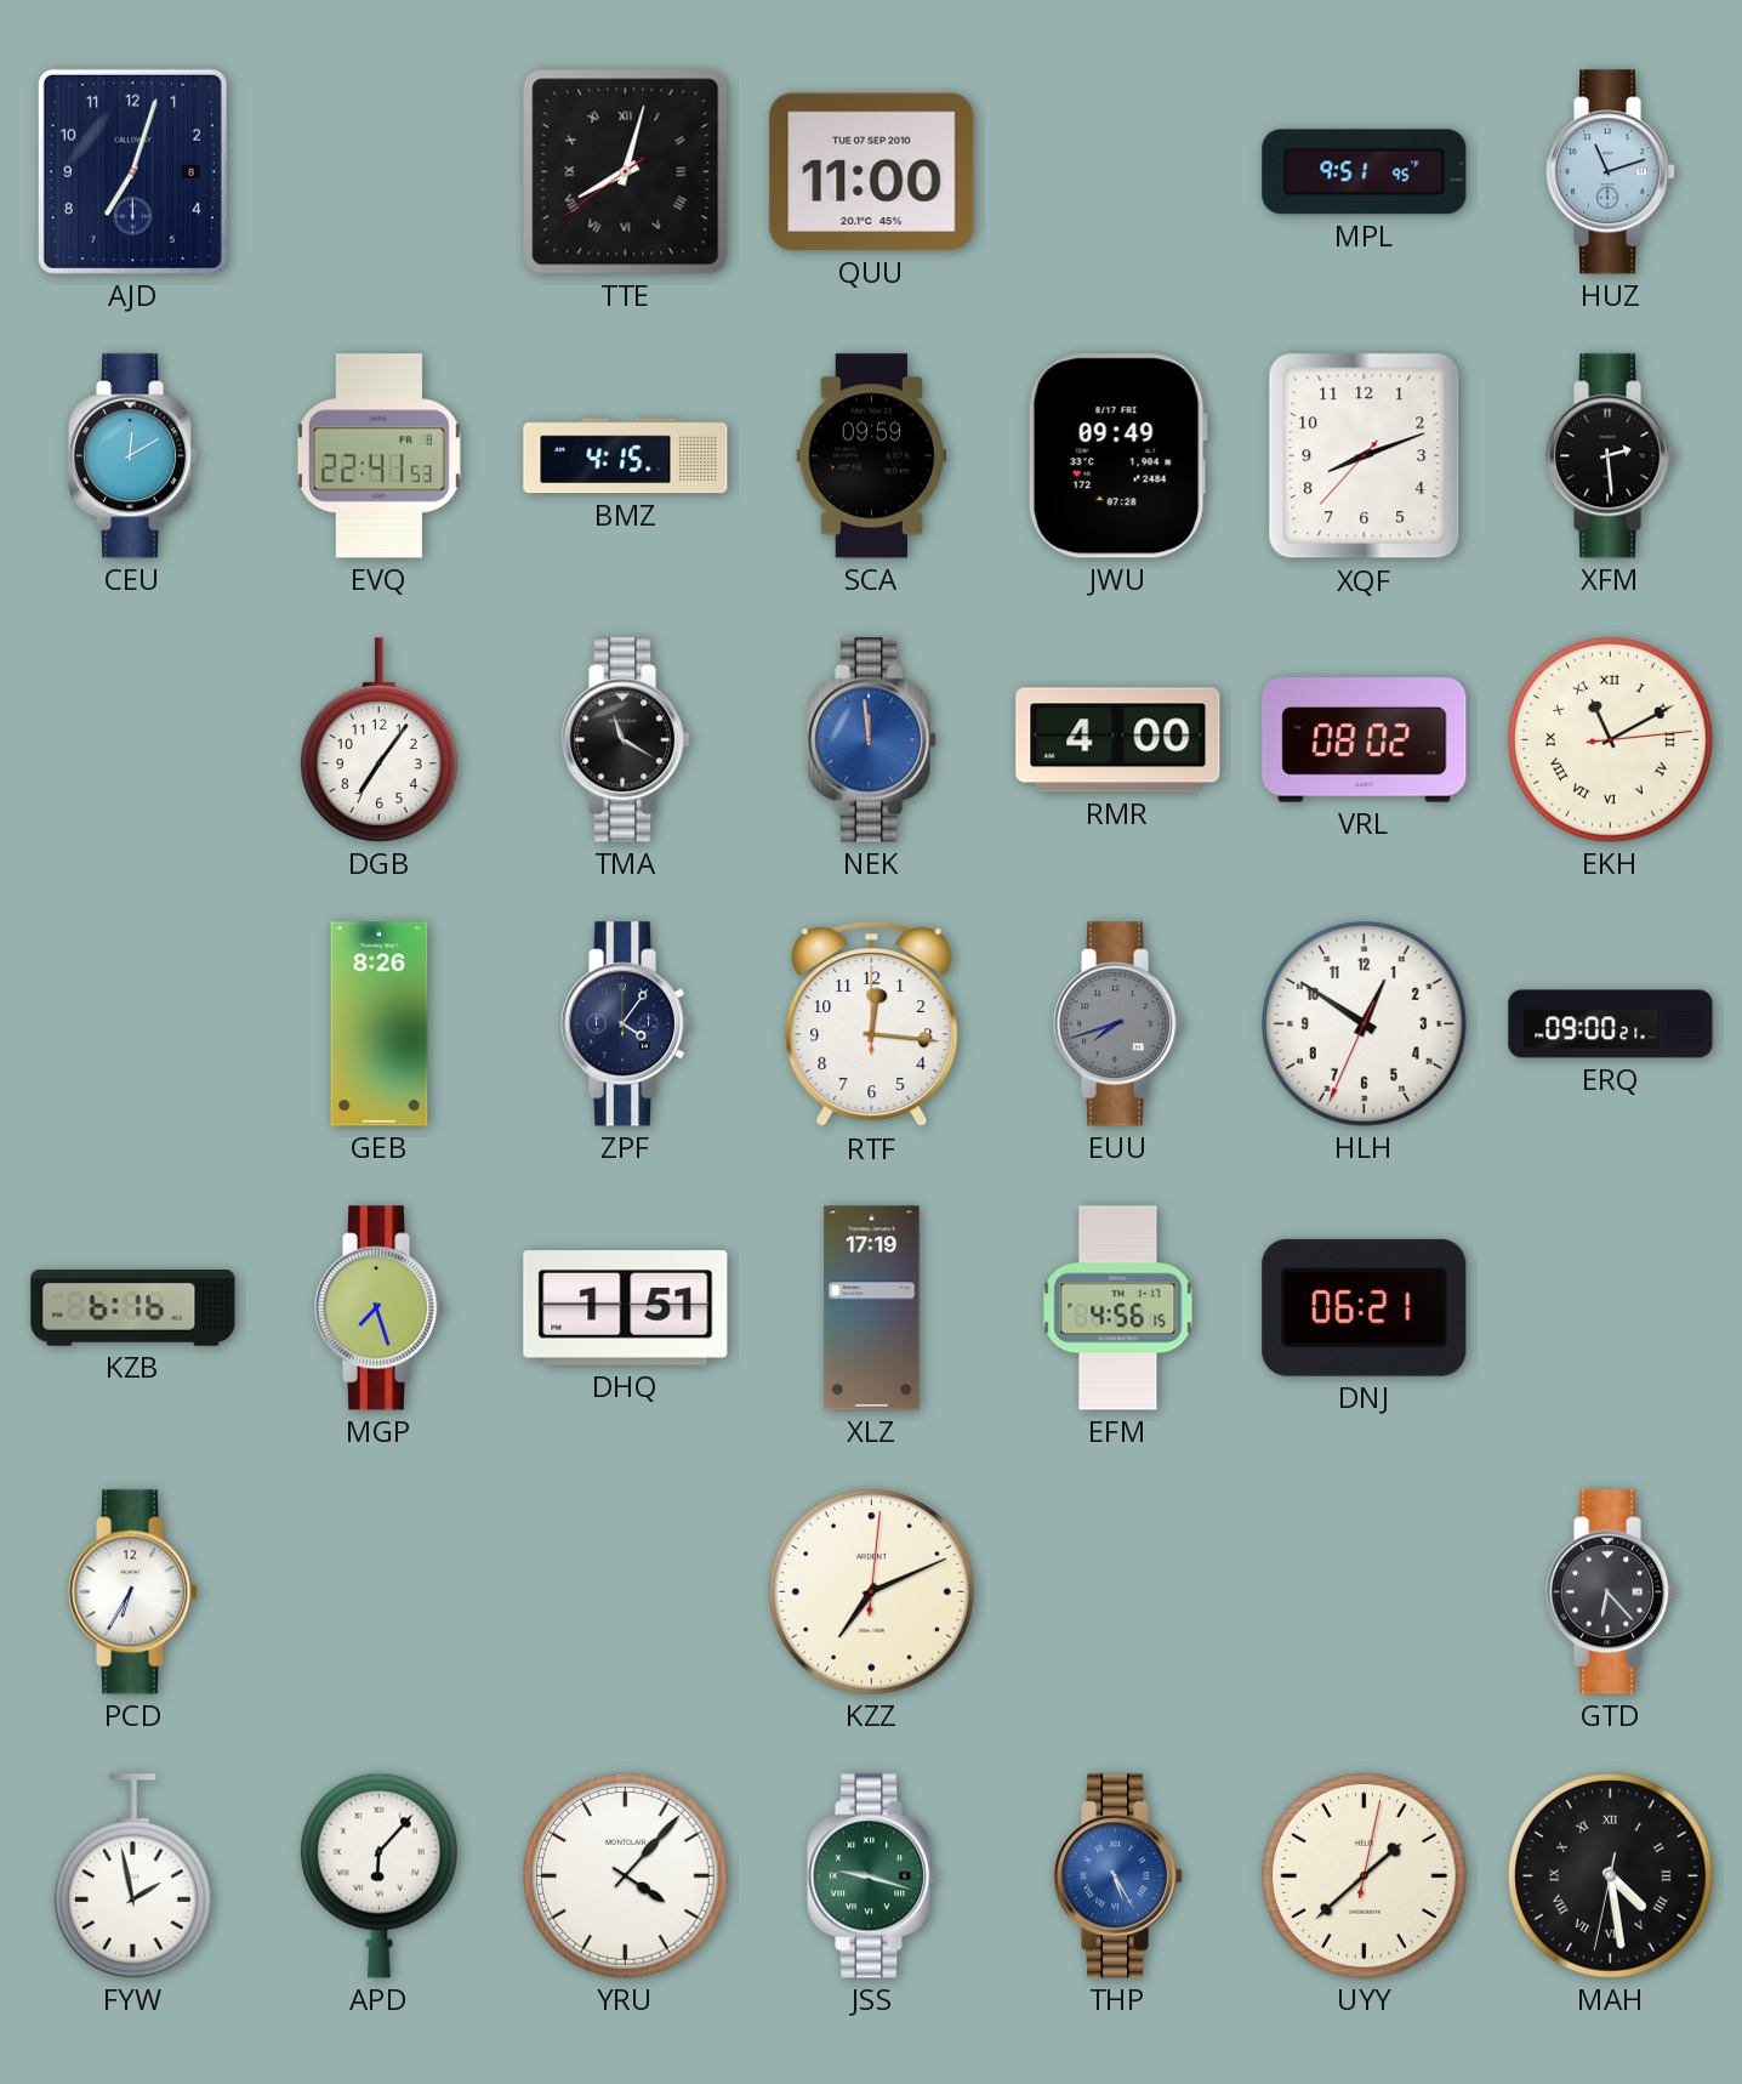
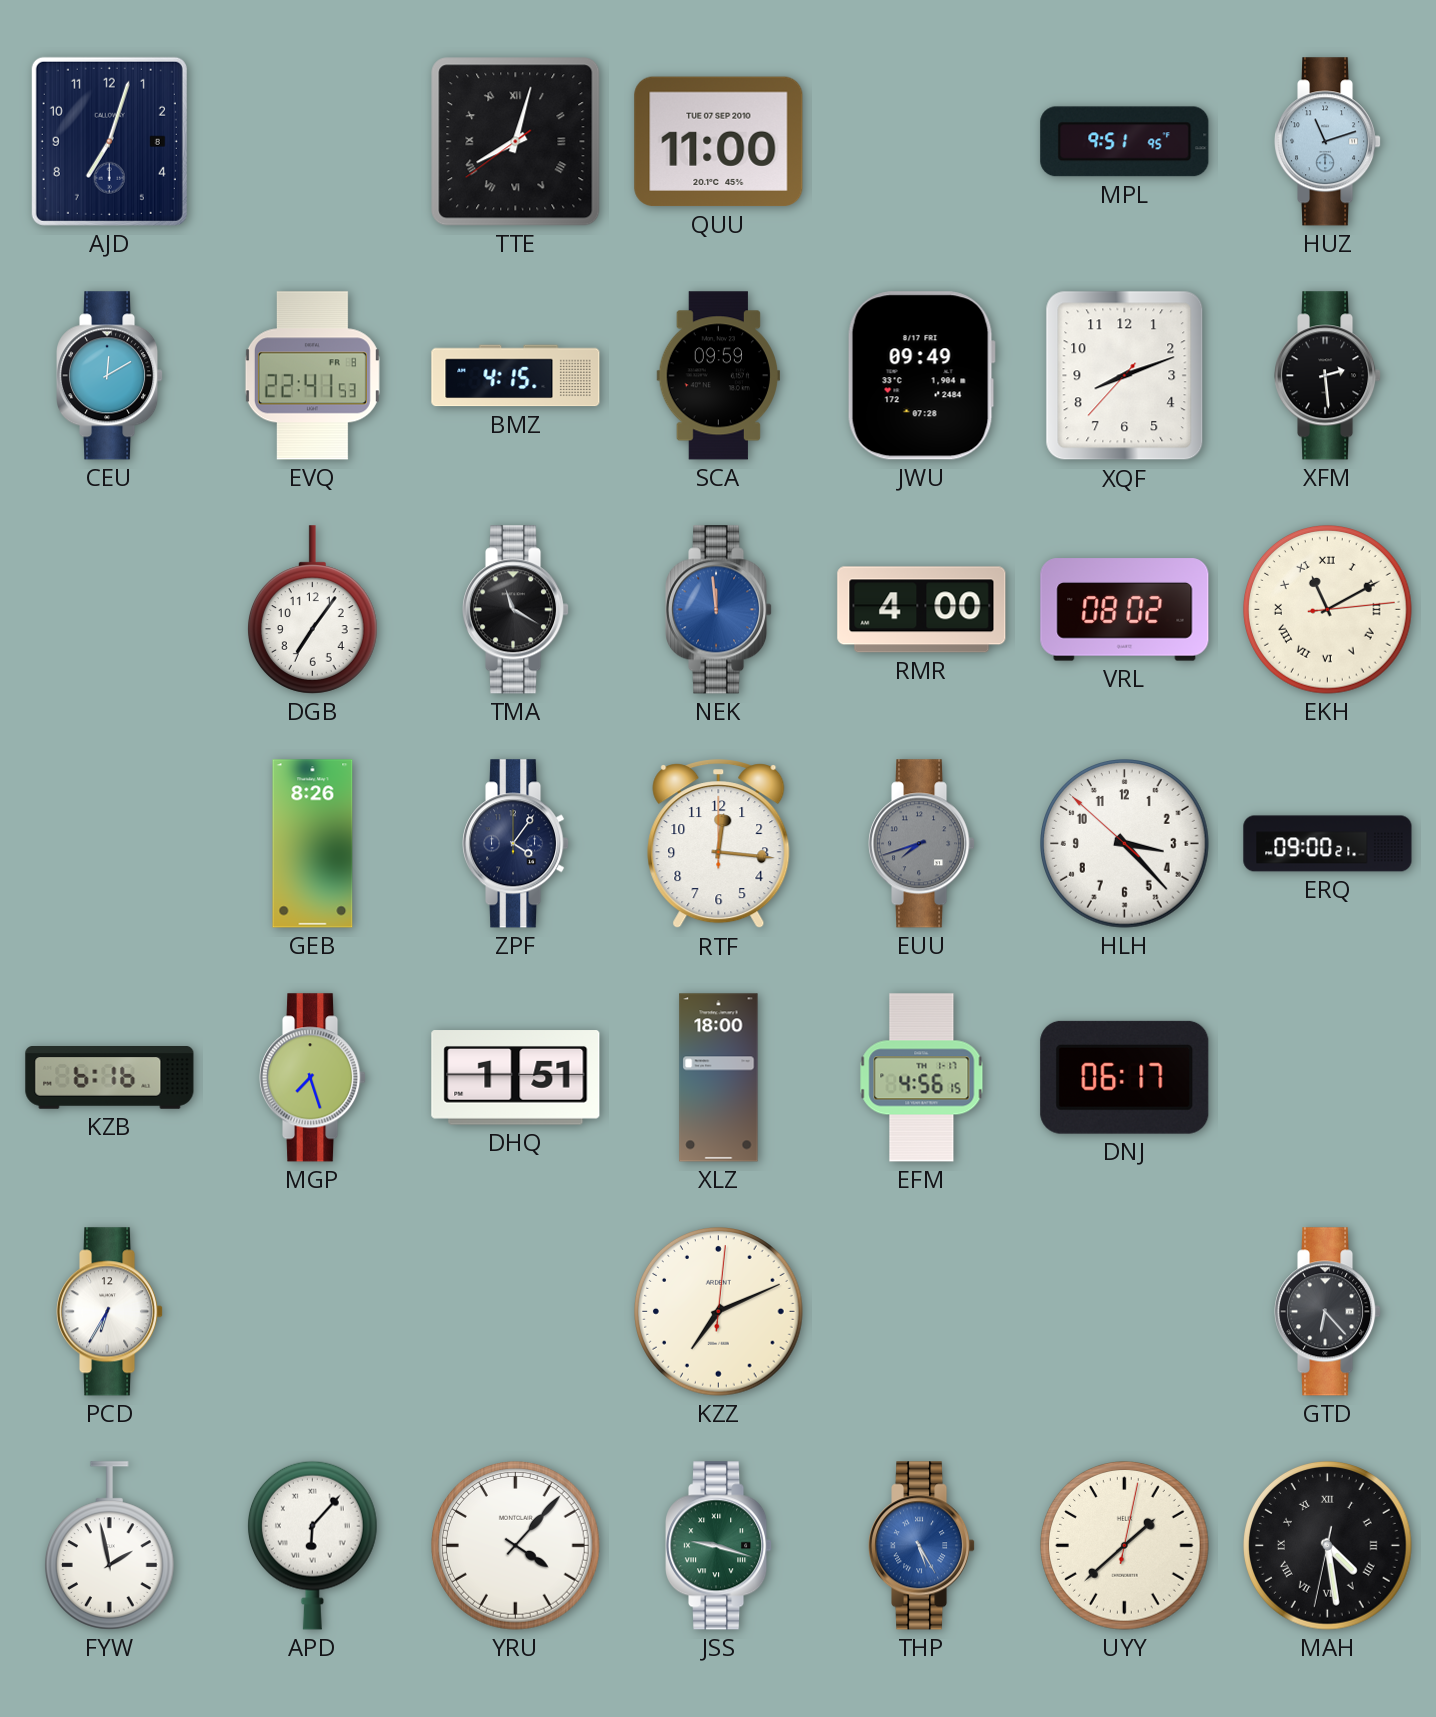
HLH: 12:50 -> 3:22 (1125, 844)
XLZ: 17:19 -> 18:00 (719, 1078)
DNJ: 06:21 -> 06:17 (1125, 1077)
